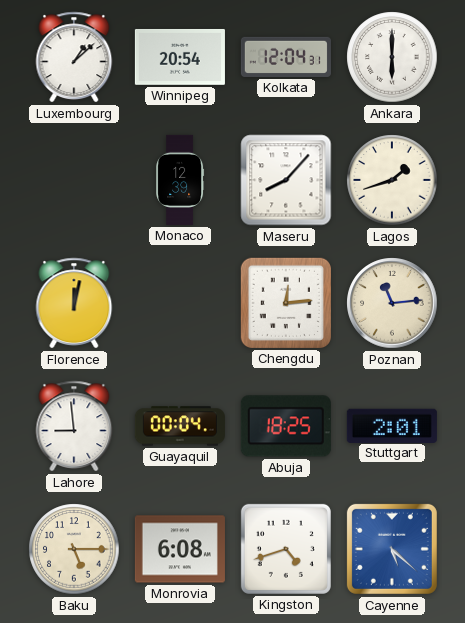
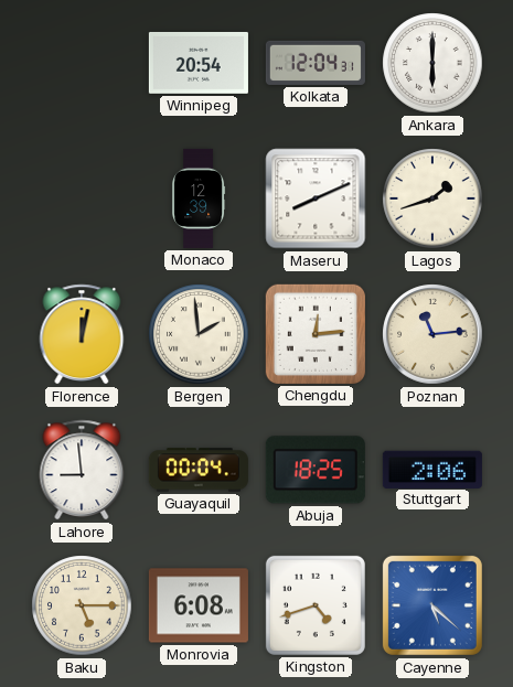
Luxembourg: 1:08 -> none (74, 57)
Maseru: 8:07 -> 8:11 (316, 198)
Bergen: none -> 1:59 (199, 334)
Stuttgart: 2:01 -> 2:06 (432, 469)
